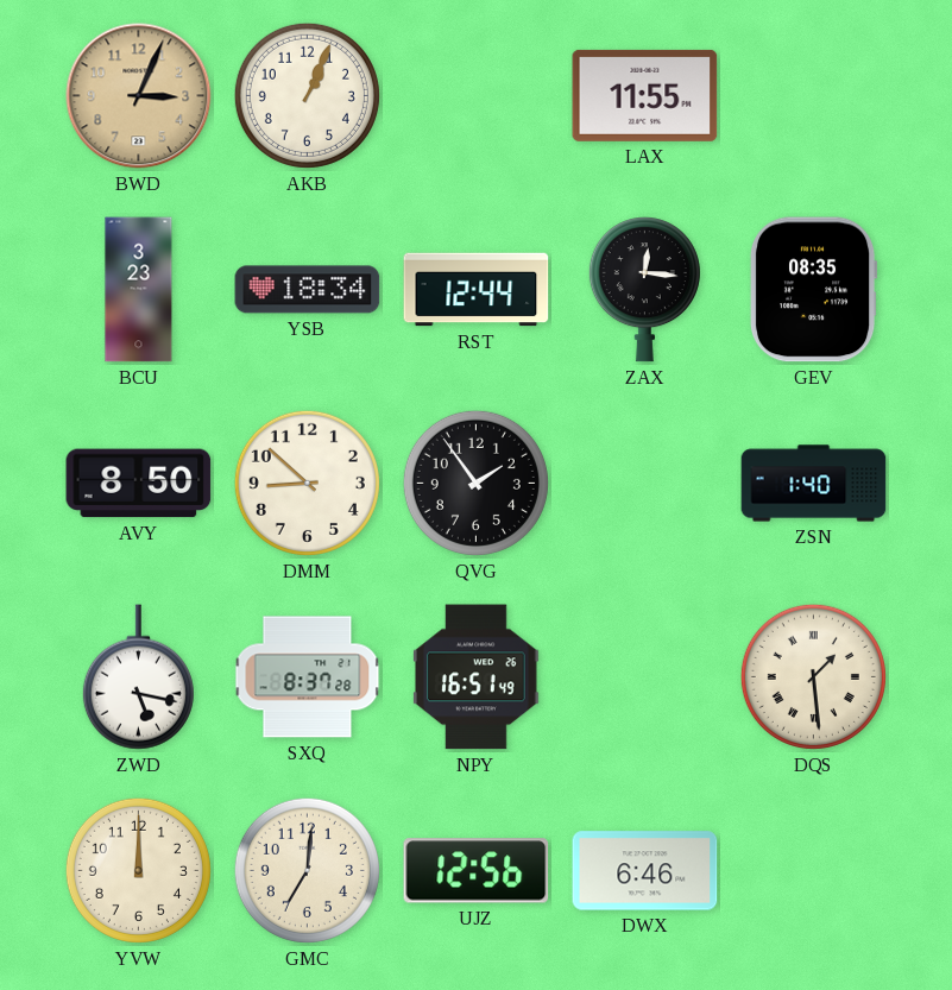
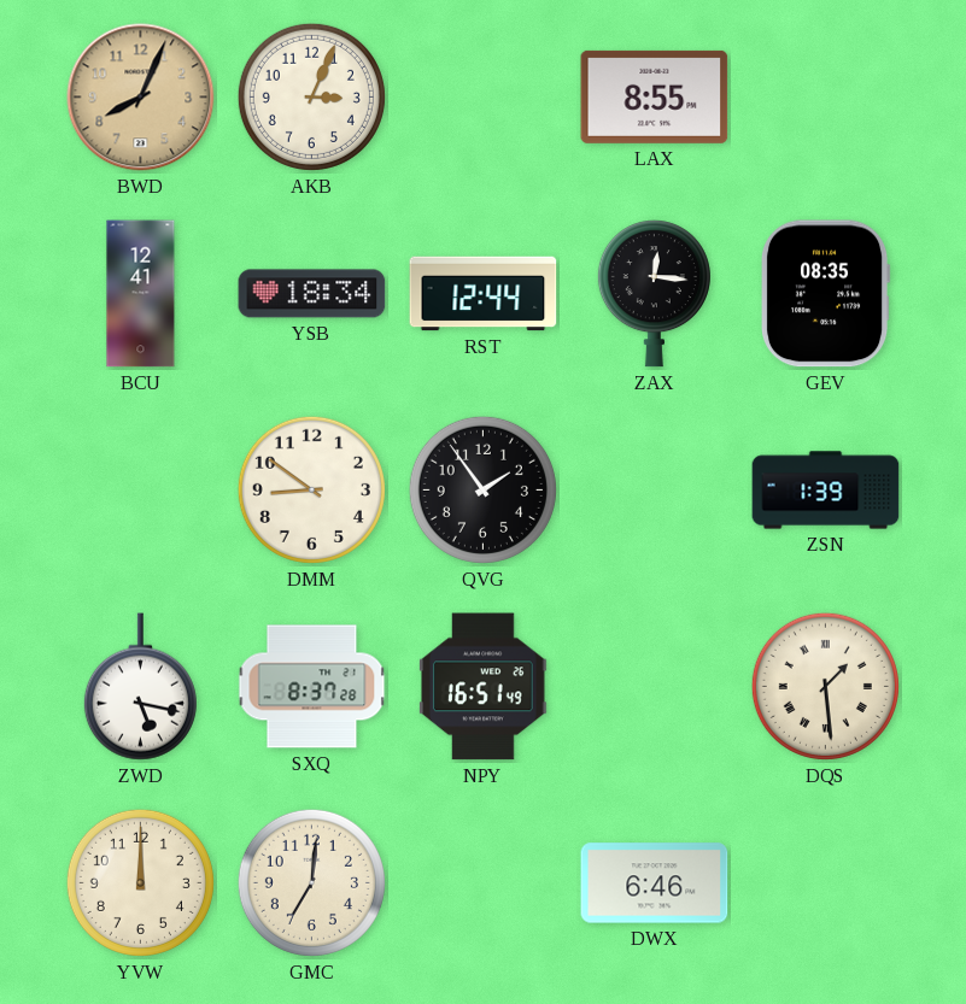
BWD: 3:04 -> 8:04 (141, 98)
AKB: 1:04 -> 3:04 (311, 96)
LAX: 11:55 -> 8:55 (655, 96)
BCU: 3:23 -> 12:41 (141, 294)
AVY: 8:50 -> none (139, 484)
DMM: 8:52 -> 8:51 (311, 489)
ZSN: 1:40 -> 1:39 (826, 491)
UJZ: 12:56 -> none (477, 871)
